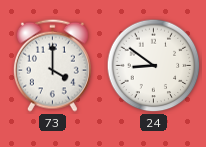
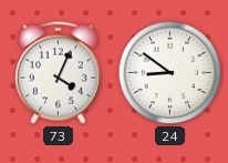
73: 4:00 -> 4:04 (58, 72)
